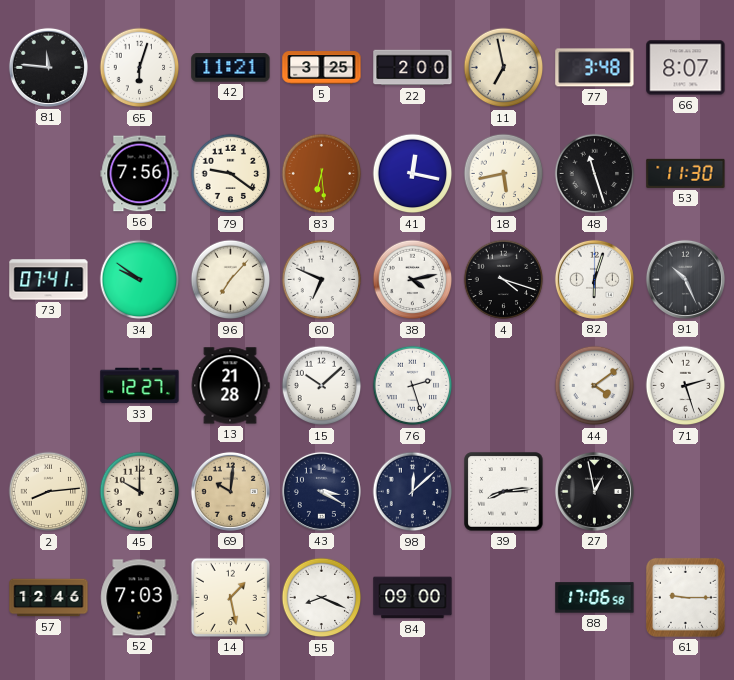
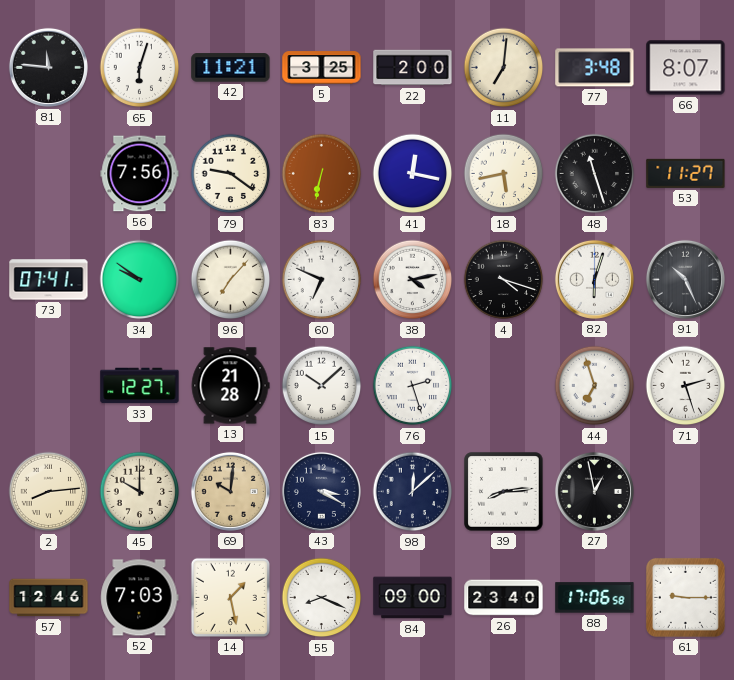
11: 6:58 -> 7:01 (504, 68)
83: 6:29 -> 6:32 (322, 174)
53: 11:30 -> 11:27 (686, 173)
44: 4:09 -> 6:57 (595, 386)
26: none -> 23:40 (504, 598)
